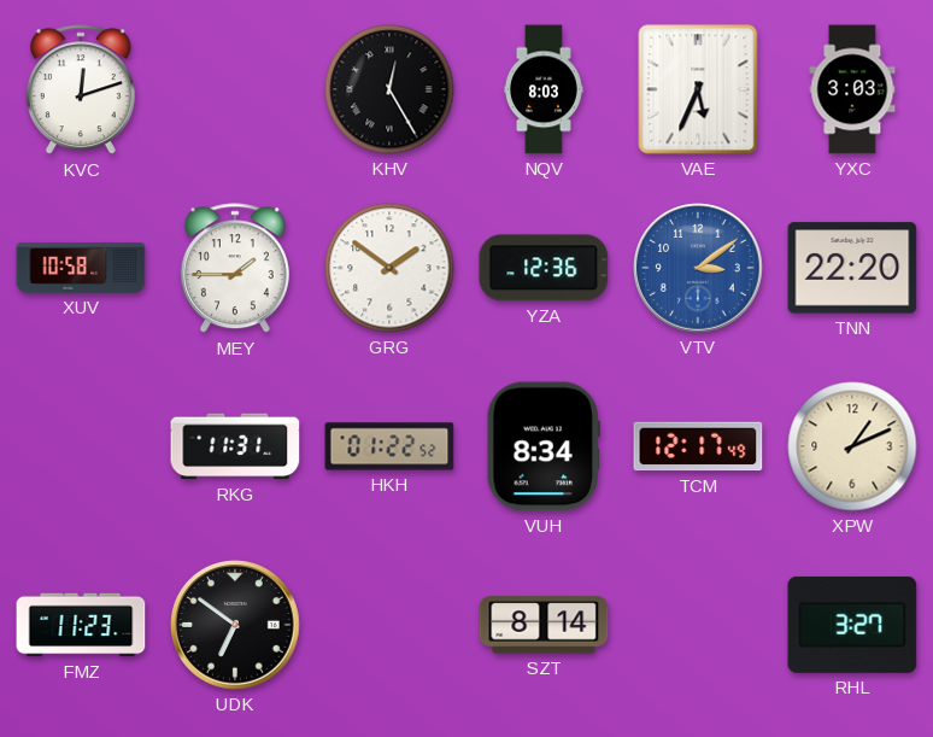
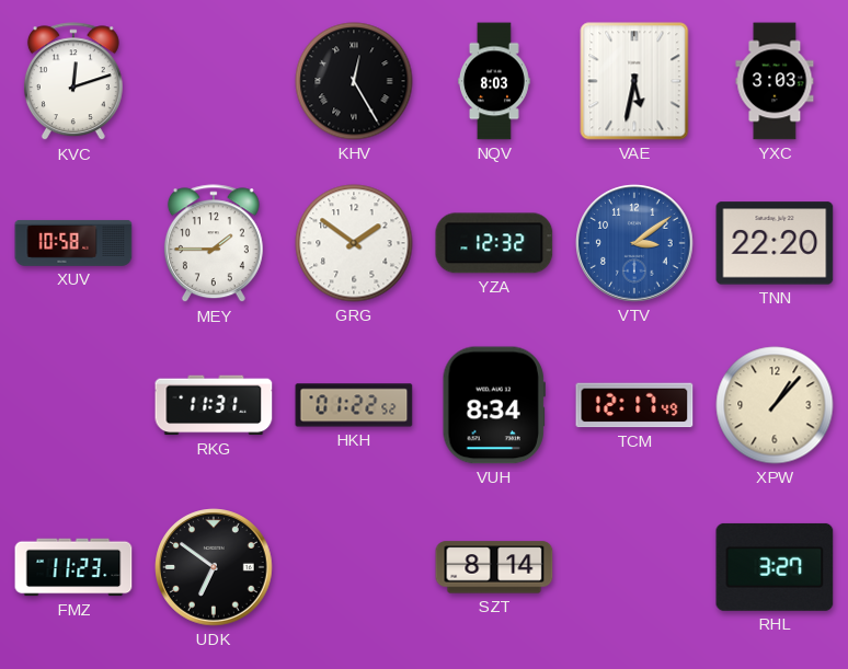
VAE: 5:34 -> 5:32 (634, 81)
YZA: 12:36 -> 12:32 (494, 243)
XPW: 1:11 -> 1:07 (775, 405)
